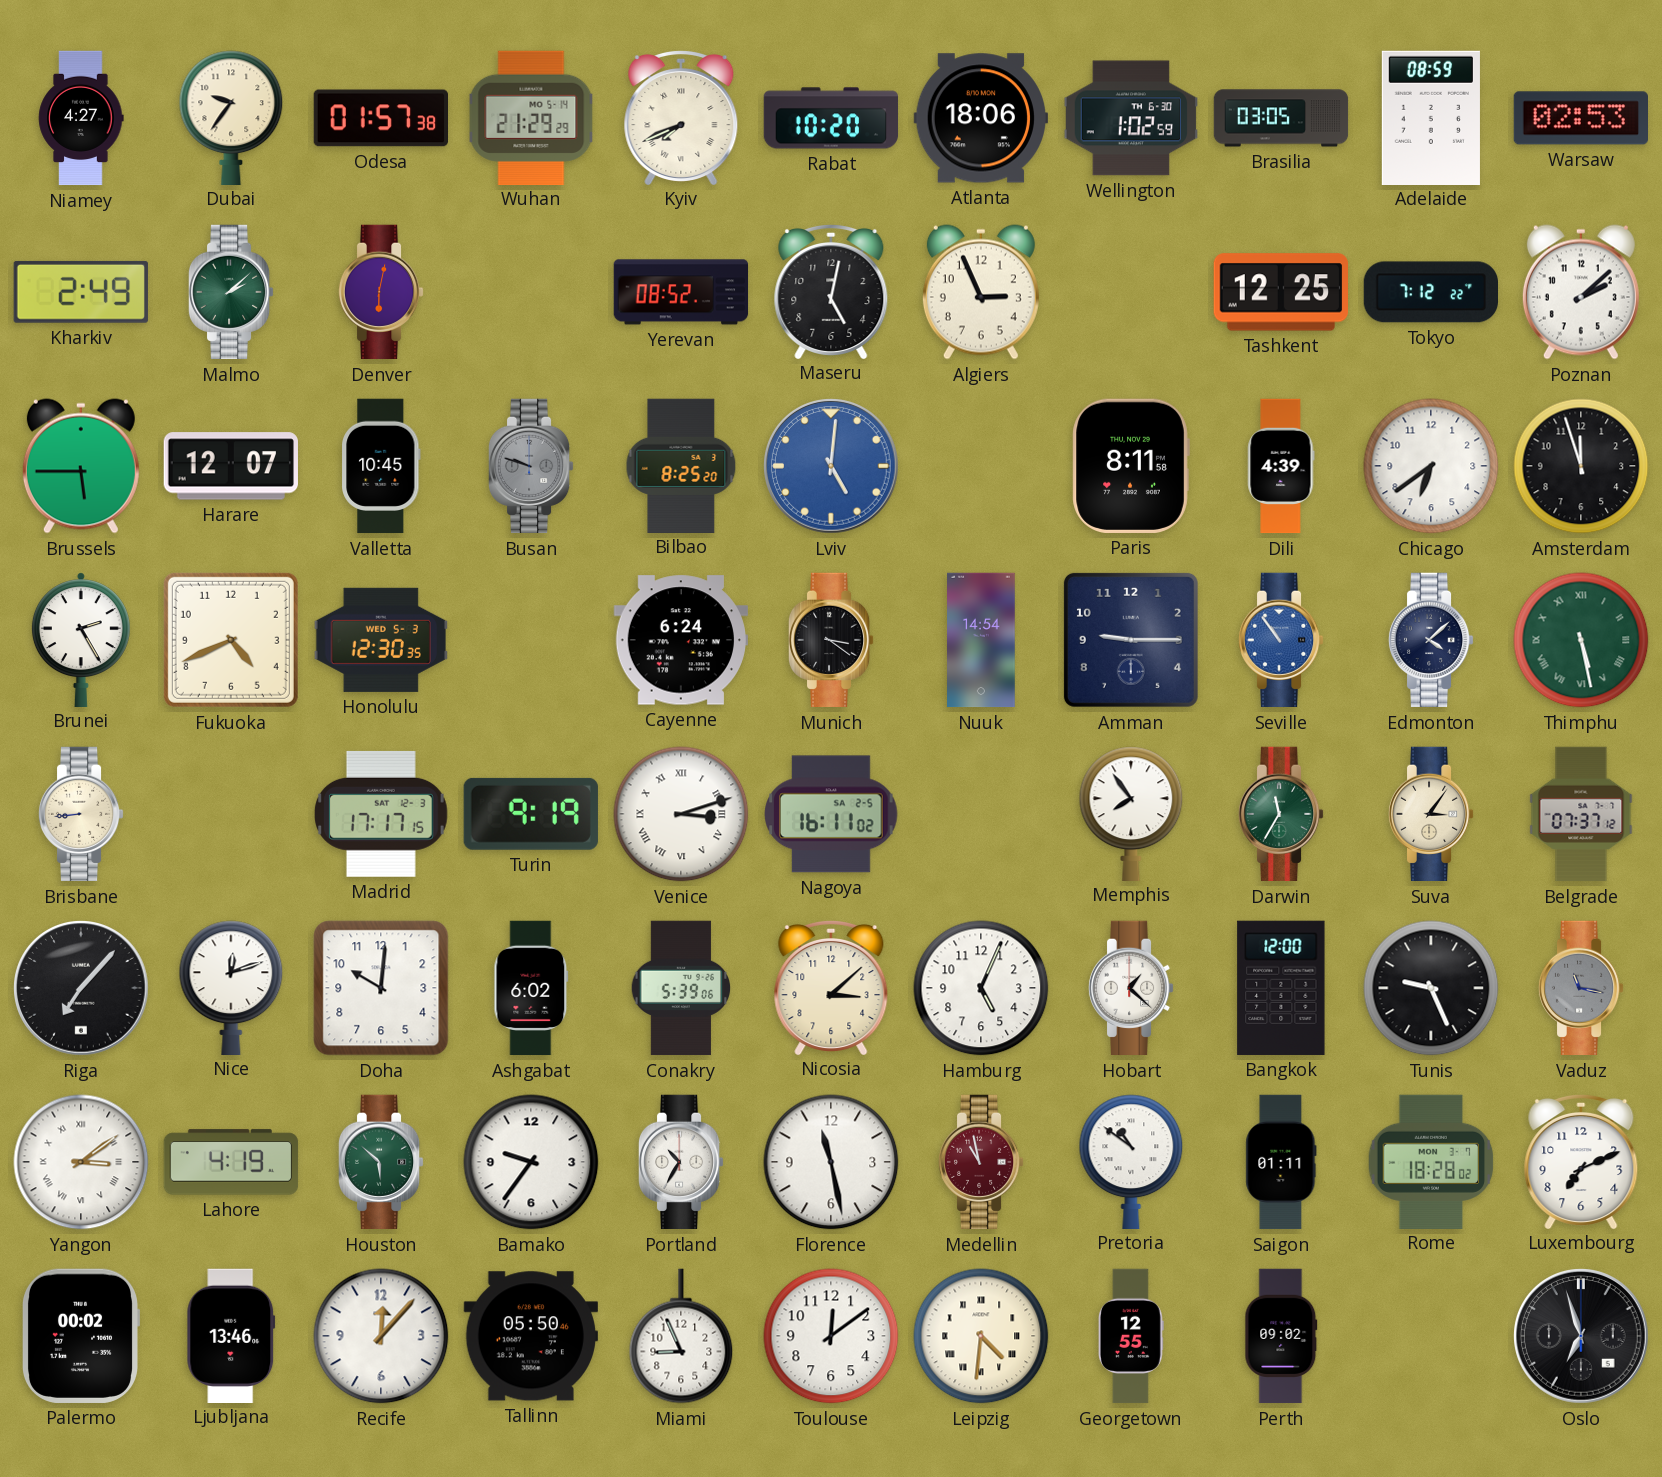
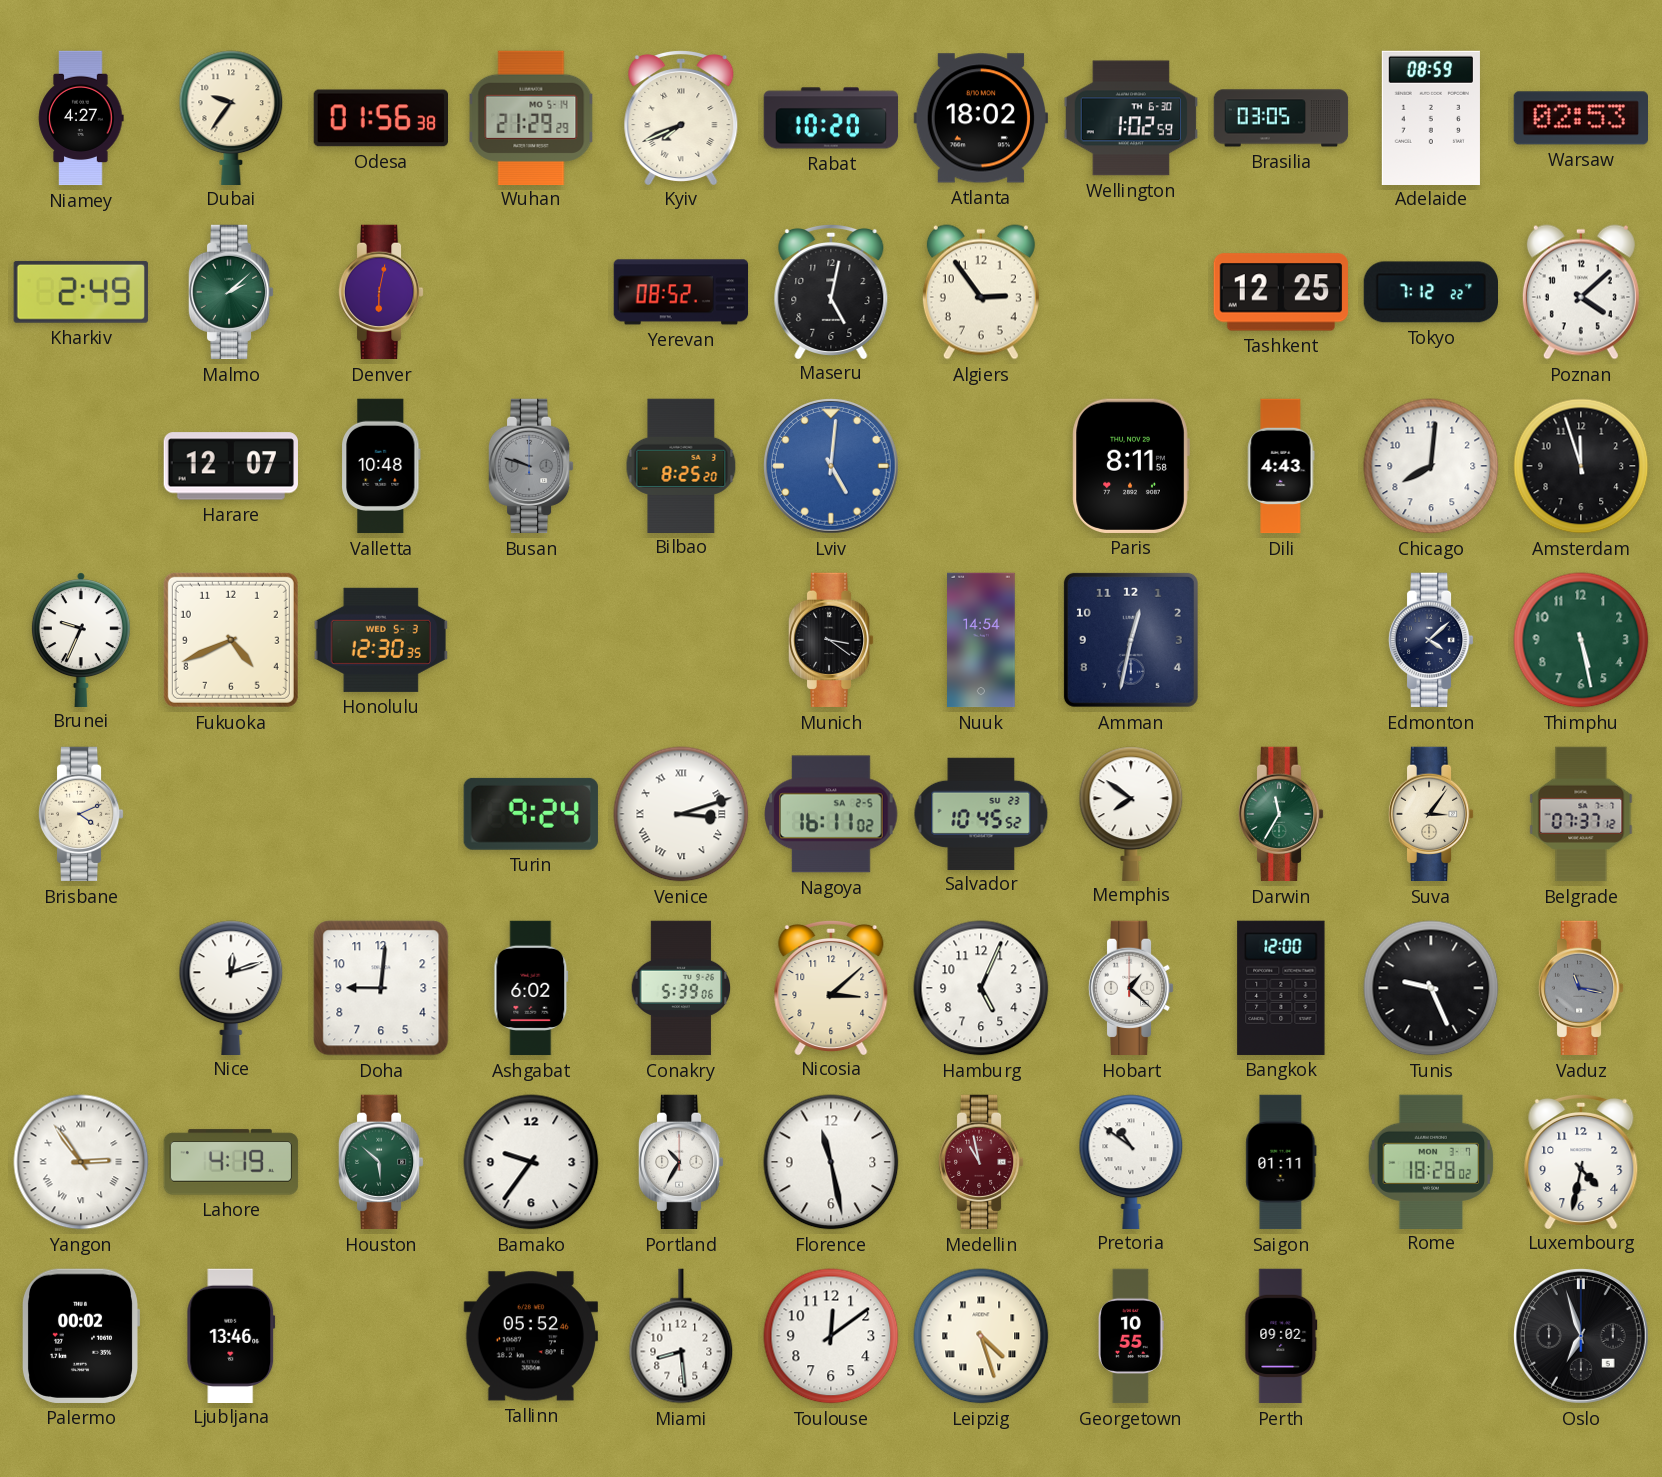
Odesa: 01:57 -> 01:56 (380, 118)
Atlanta: 18:06 -> 18:02 (980, 118)
Algiers: 2:56 -> 2:54 (981, 292)
Poznan: 2:08 -> 4:08 (1581, 292)
Brussels: 5:45 -> none (81, 466)
Valletta: 10:45 -> 10:48 (381, 466)
Dili: 4:39 -> 4:43 (1281, 466)
Chicago: 6:39 -> 8:01 (1431, 466)
Brunei: 2:25 -> 9:34 (81, 639)
Cayenne: 6:24 -> none (680, 640)
Amman: 9:15 -> 12:32 (1131, 640)
Seville: 10:54 -> none (1281, 640)
Thimphu numerals: Roman -> Arabic (1581, 640)
Brisbane: 8:44 -> 4:11 (81, 814)
Madrid: 17:17 -> none (381, 814)
Turin: 9:19 -> 9:24 (531, 814)
Salvador: none -> 10:45 (981, 813)
Memphis: 7:54 -> 7:51 (1131, 813)
Riga: 7:07 -> none (82, 989)
Doha: 10:01 -> 9:01 (381, 988)
Yangon: 3:09 -> 2:54 (81, 1162)
Luxembourg: 7:11 -> 4:32 (1581, 1161)
Recife: 12:07 -> none (381, 1336)
Tallinn: 05:50 -> 05:52 (530, 1336)
Miami: 8:56 -> 8:29 (681, 1336)
Leipzig: 4:31 -> 4:27 (981, 1336)
Georgetown: 12:55 -> 10:55 (1131, 1336)
